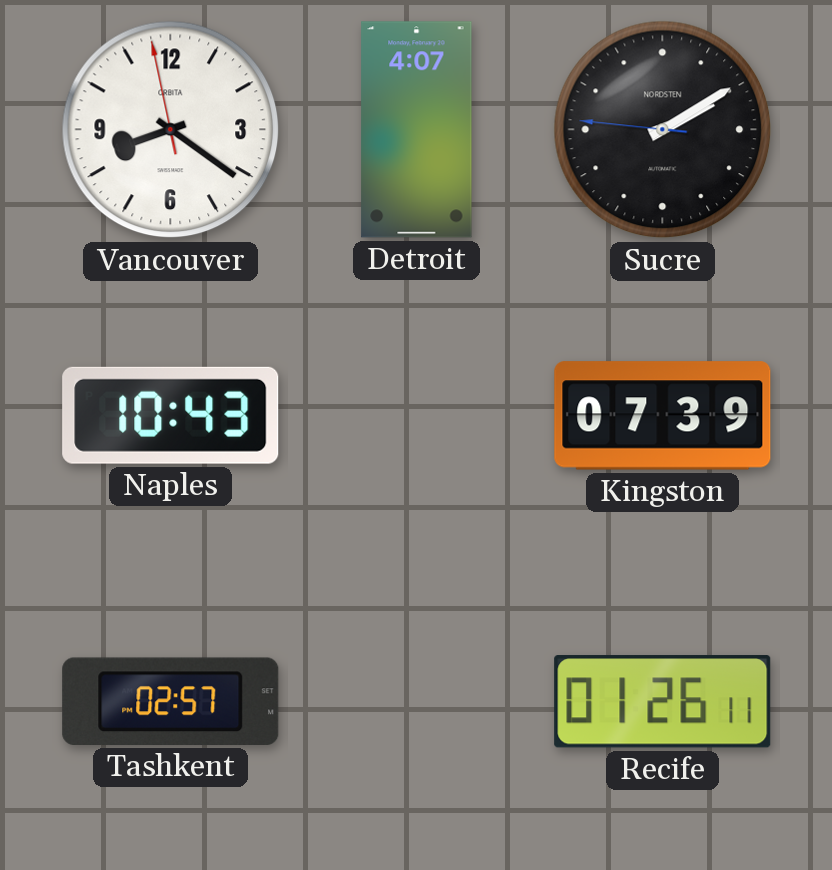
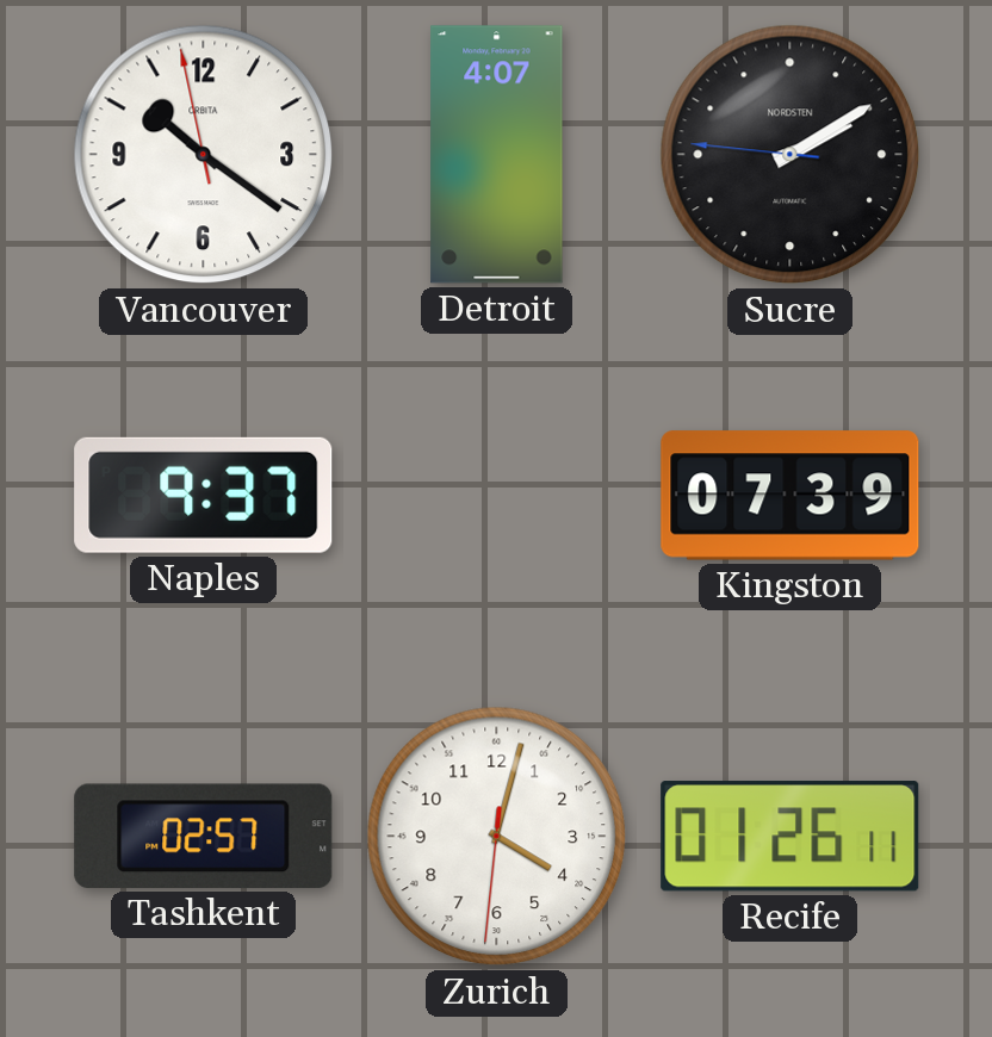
Vancouver: 8:20 -> 10:20 (204, 155)
Naples: 10:43 -> 9:37 (204, 495)
Zurich: none -> 4:02 (497, 837)
